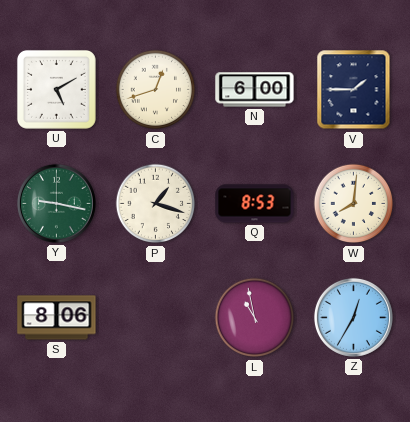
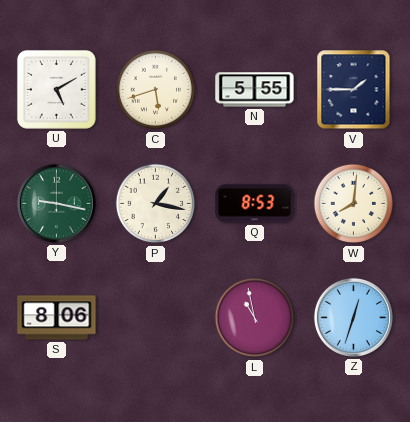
C: 12:42 -> 5:42 (156, 90)
N: 6:00 -> 5:55 (255, 90)
P: 1:18 -> 1:17 (156, 204)
Z: 12:35 -> 12:33 (353, 317)
